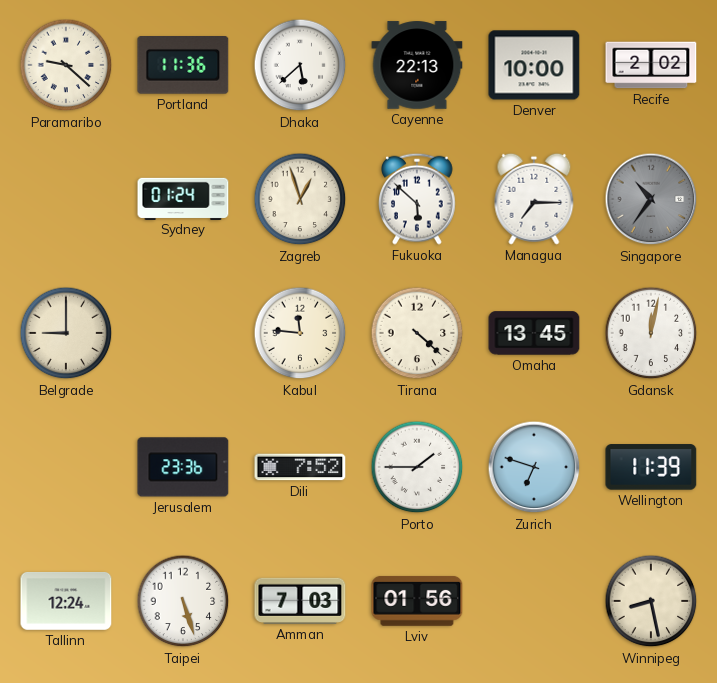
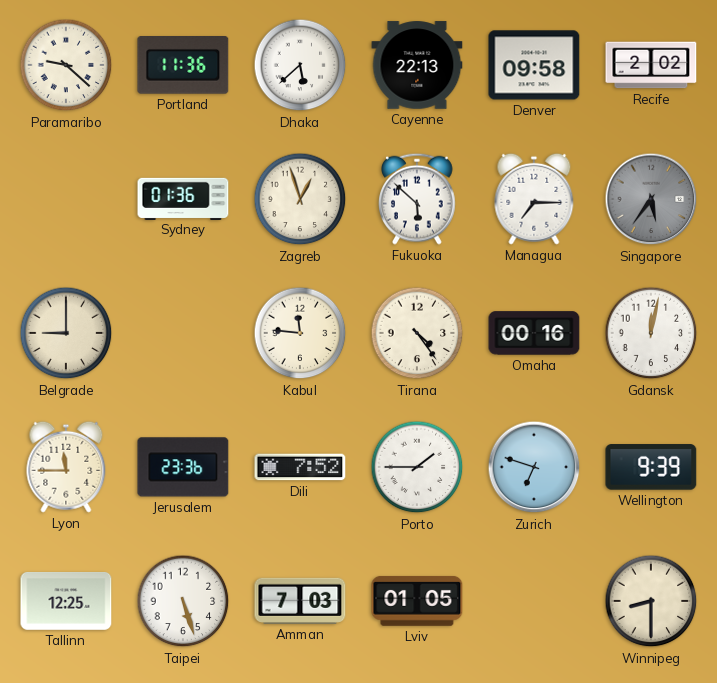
Denver: 10:00 -> 09:58 (534, 65)
Sydney: 01:24 -> 01:36 (183, 198)
Singapore: 10:36 -> 5:36 (651, 199)
Tirana: 4:22 -> 4:24 (417, 333)
Omaha: 13:45 -> 00:16 (534, 333)
Lyon: none -> 11:45 (66, 467)
Wellington: 11:39 -> 9:39 (651, 467)
Tallinn: 12:24 -> 12:25 (66, 601)
Lviv: 01:56 -> 01:05 (417, 601)
Winnipeg: 8:28 -> 8:30 (651, 601)
